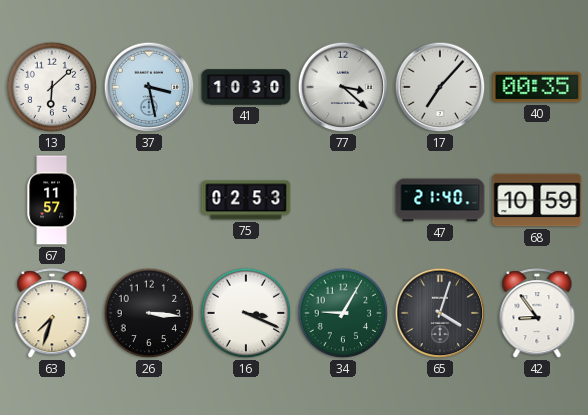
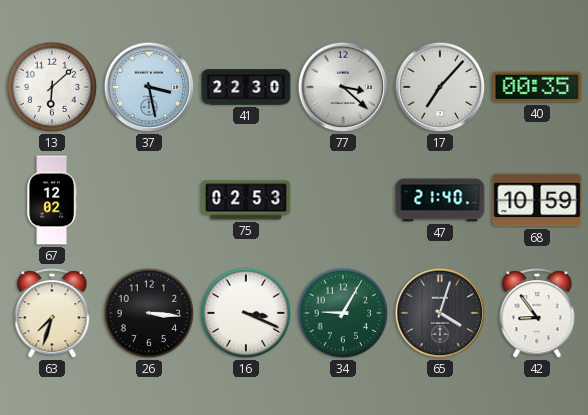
41: 10:30 -> 22:30 (246, 87)
67: 11:57 -> 12:02 (52, 200)
